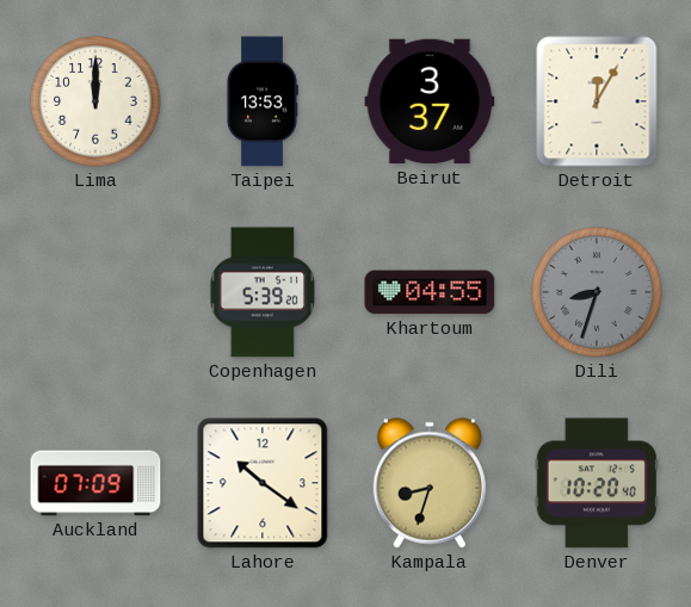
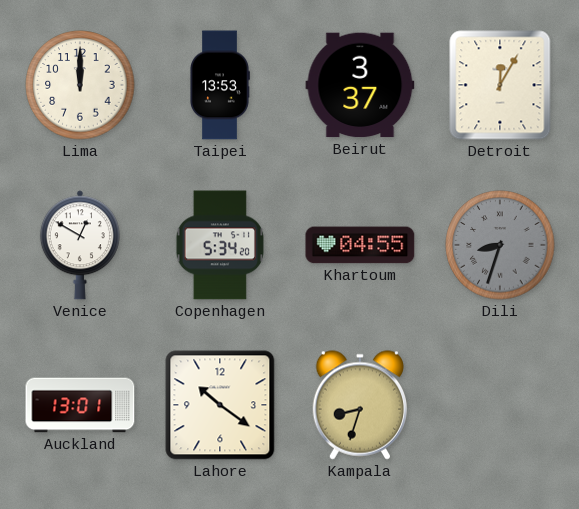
Venice: none -> 12:50 (80, 245)
Copenhagen: 5:39 -> 5:34 (220, 245)
Auckland: 07:09 -> 13:01 (80, 405)
Denver: 10:20 -> none (597, 483)
